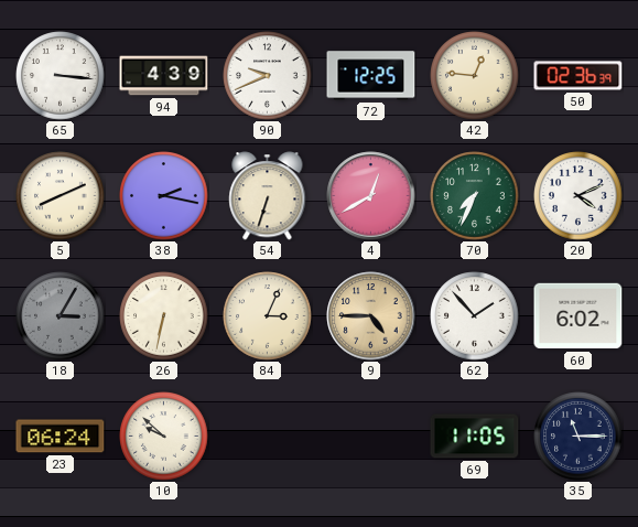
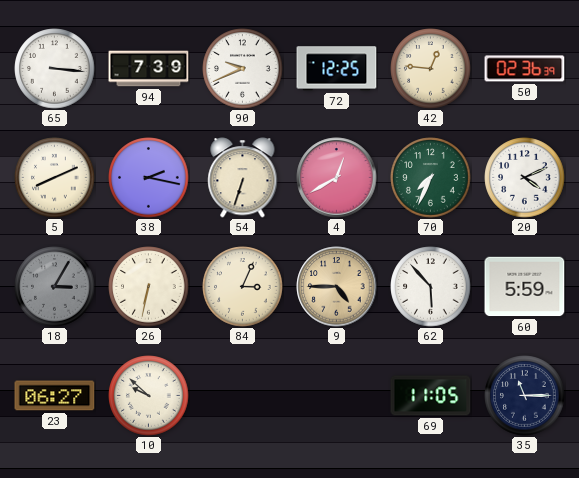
94: 4:39 -> 7:39 (149, 69)
62: 1:53 -> 5:53 (431, 287)
60: 6:02 -> 5:59 (525, 287)
23: 06:24 -> 06:27 (55, 396)
